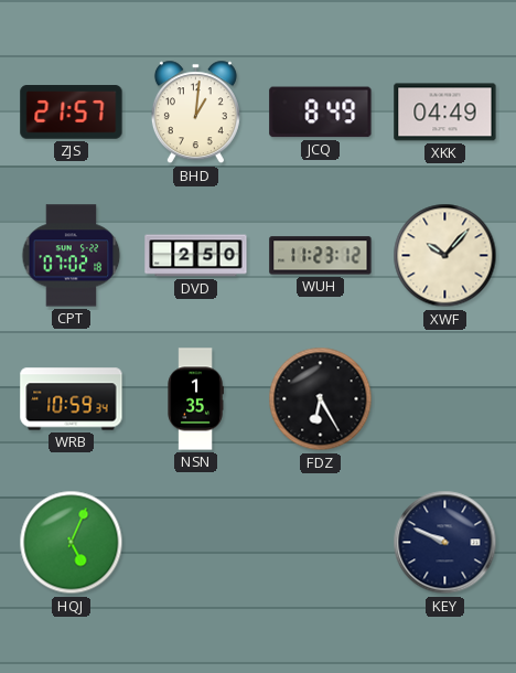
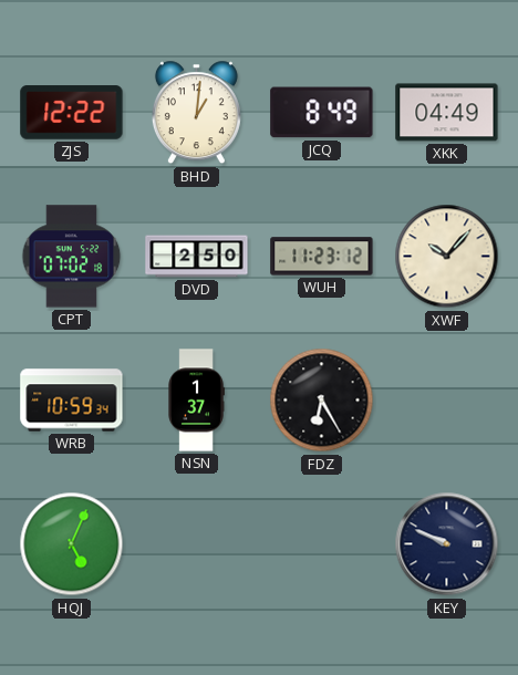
ZJS: 21:57 -> 12:22 (72, 113)
NSN: 1:35 -> 1:37 (196, 401)
